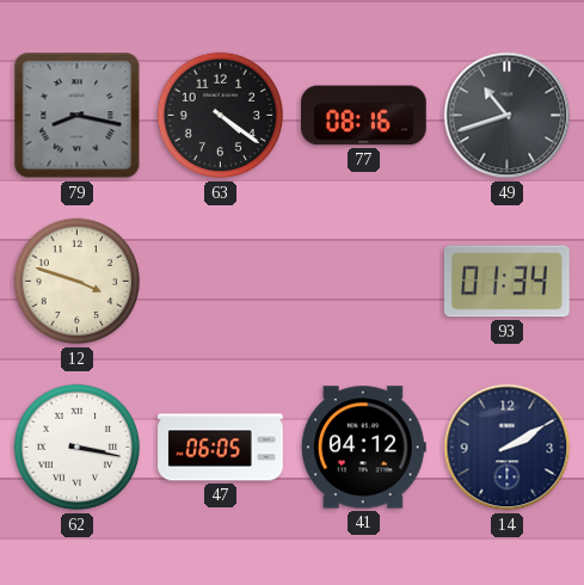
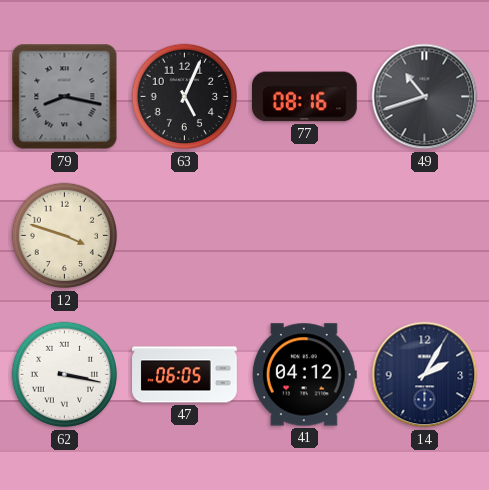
63: 4:21 -> 5:04 (185, 97)
93: 01:34 -> none (506, 282)
14: 2:10 -> 2:05 (425, 375)
